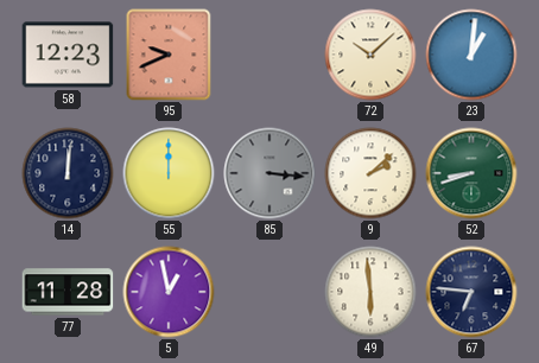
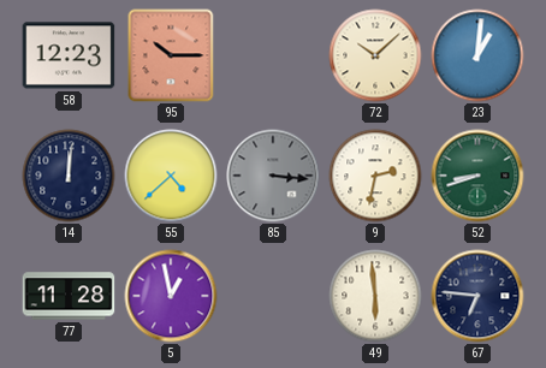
95: 9:41 -> 10:15 (171, 55)
55: 12:00 -> 4:38 (171, 176)
9: 2:08 -> 2:32 (375, 176)
